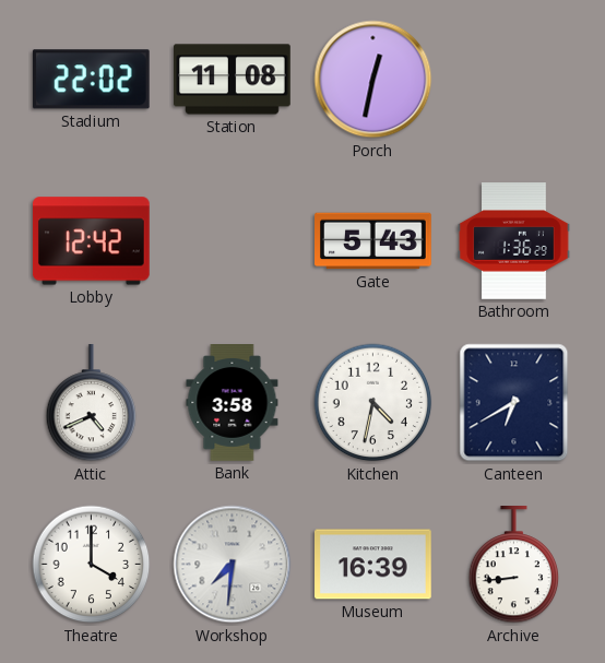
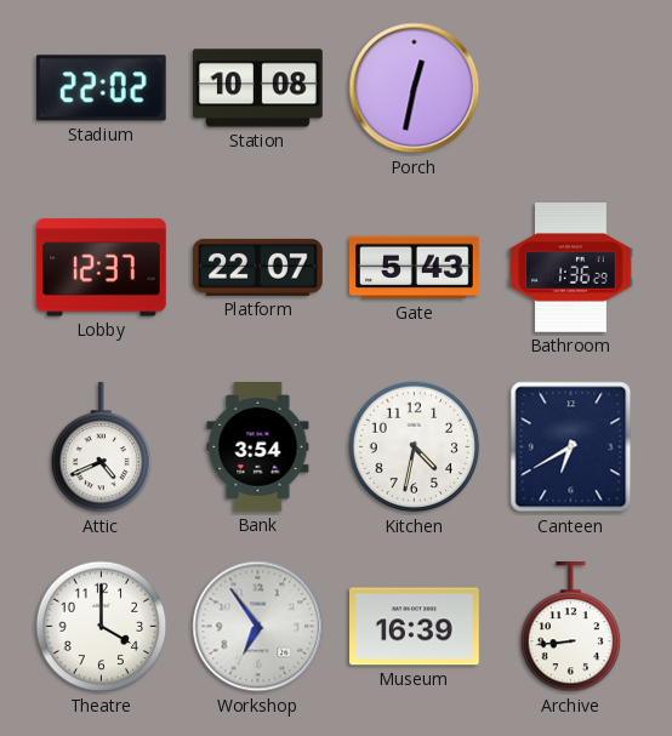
Station: 11:08 -> 10:08 (258, 89)
Lobby: 12:42 -> 12:37 (101, 268)
Platform: none -> 22:07 (258, 267)
Bank: 3:58 -> 3:54 (258, 447)
Workshop: 7:31 -> 6:54 (258, 627)
